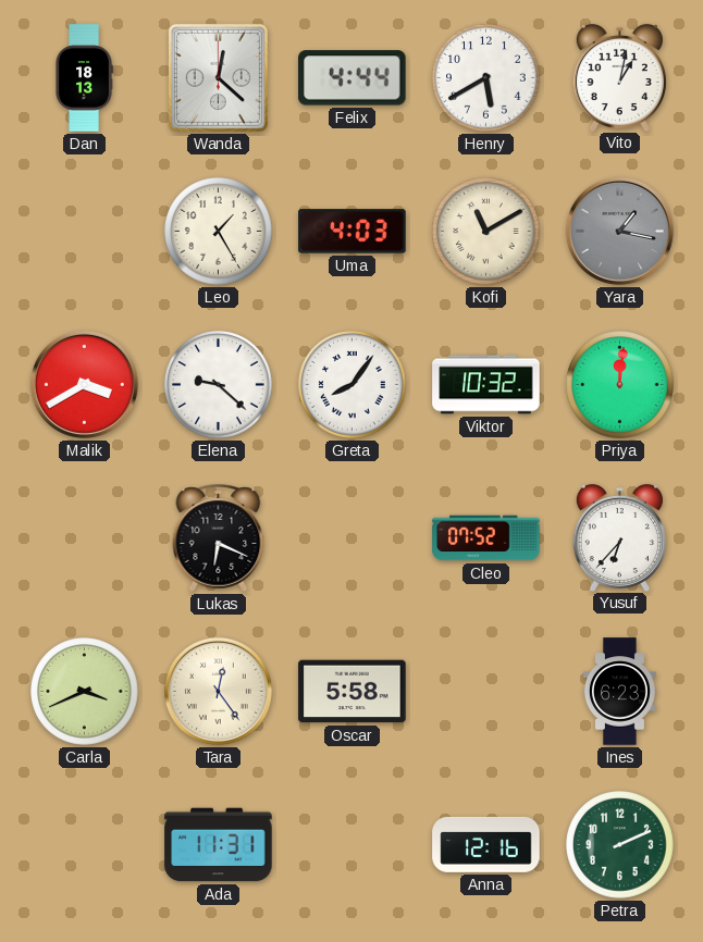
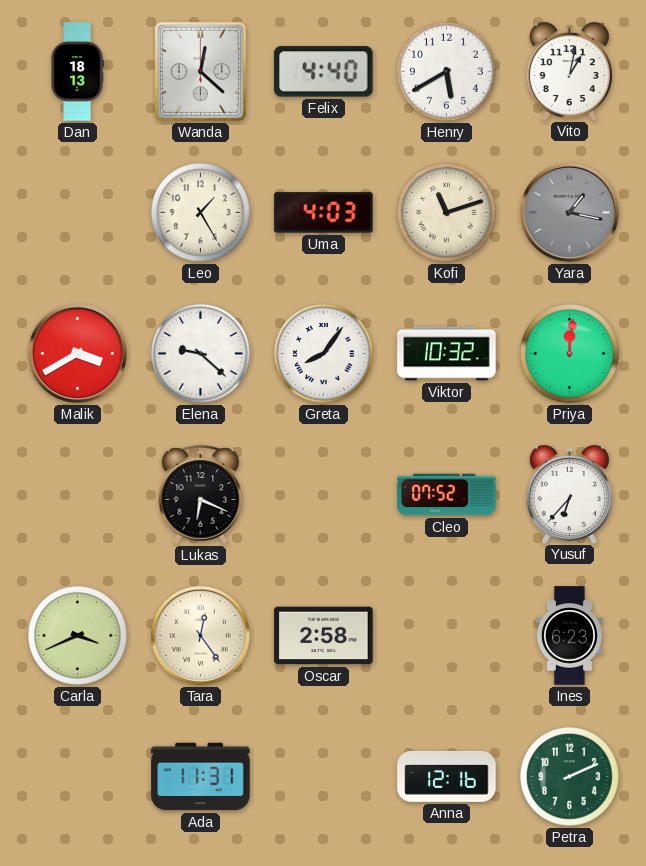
Felix: 4:44 -> 4:40 (324, 72)
Kofi: 11:10 -> 11:12 (447, 213)
Oscar: 5:58 -> 2:58 (324, 636)
